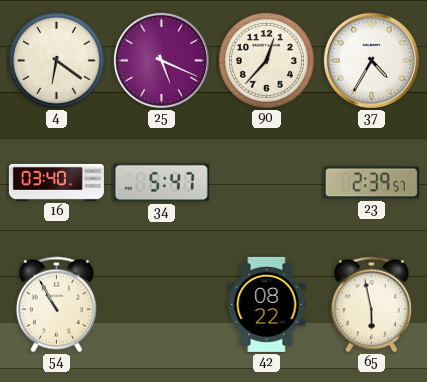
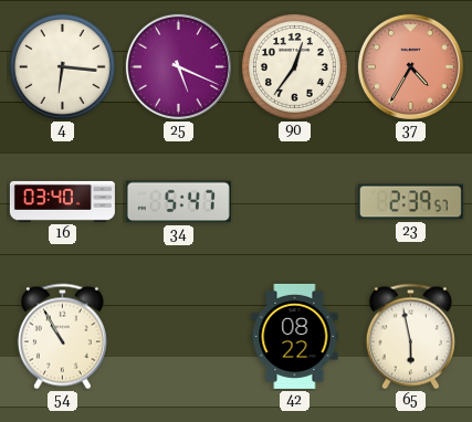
4: 6:21 -> 6:16 (62, 66)
90: 12:37 -> 12:36 (294, 66)
37 dial: white -> salmon (410, 66)
